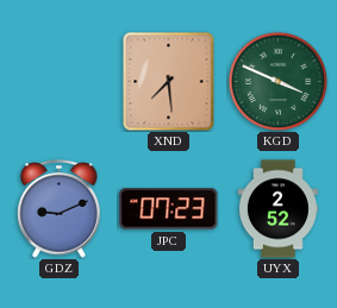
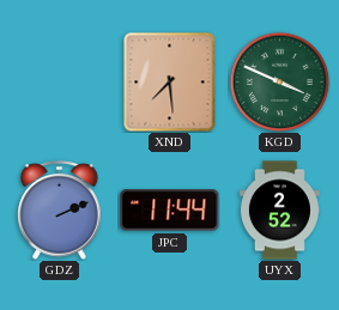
GDZ: 9:11 -> 2:11 (60, 211)
JPC: 07:23 -> 11:44 (170, 211)
